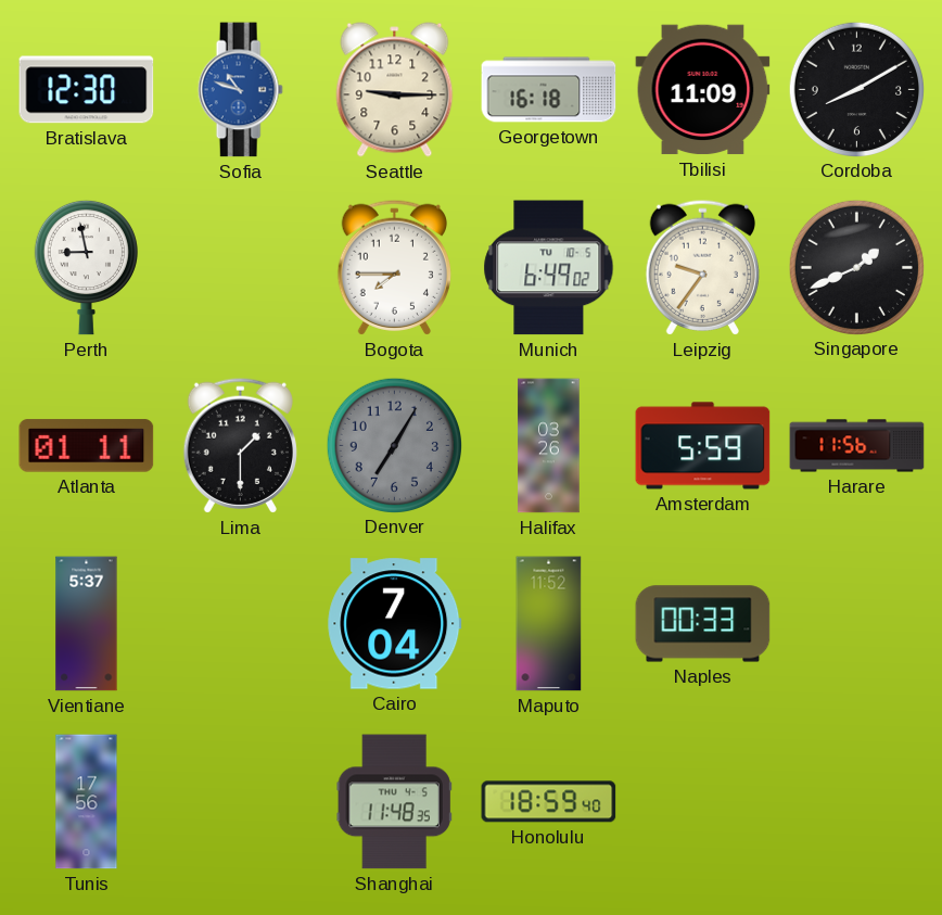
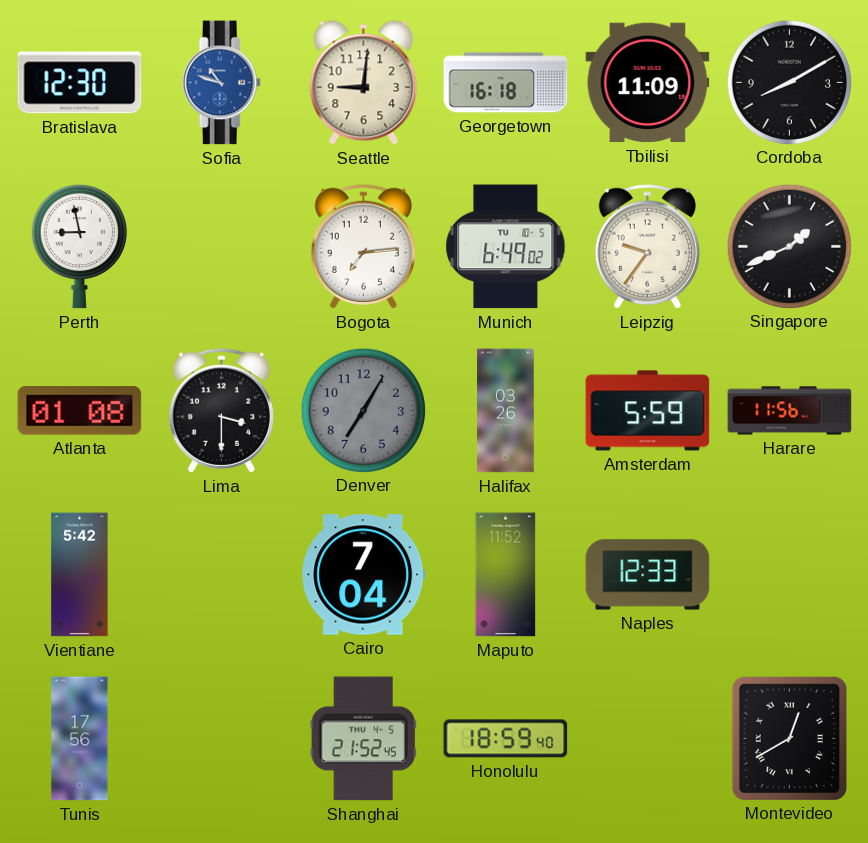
Seattle: 9:15 -> 9:01 (364, 83)
Bogota: 7:45 -> 7:14 (363, 246)
Atlanta: 01:11 -> 01:08 (80, 411)
Lima: 1:30 -> 3:30 (221, 410)
Vientiane: 5:37 -> 5:42 (80, 575)
Naples: 00:33 -> 12:33 (648, 575)
Shanghai: 11:48 -> 21:52 (363, 739)
Montevideo: none -> 12:40 (789, 738)
